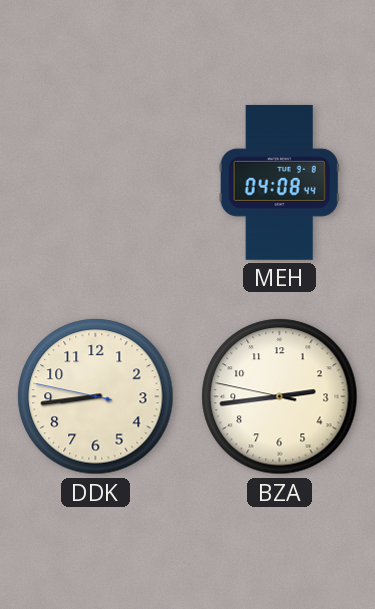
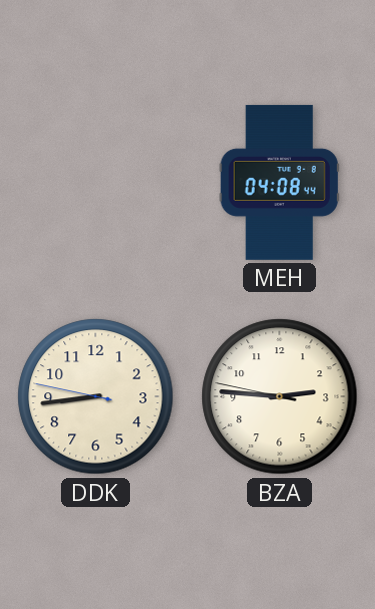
BZA: 2:43 -> 2:45 (280, 397)
